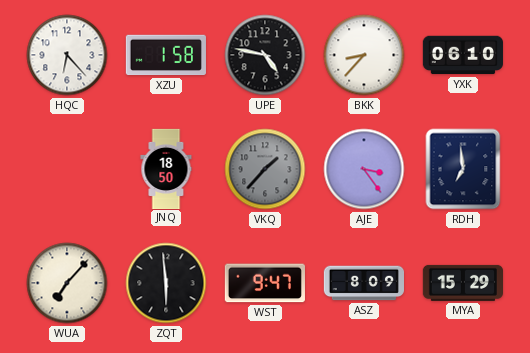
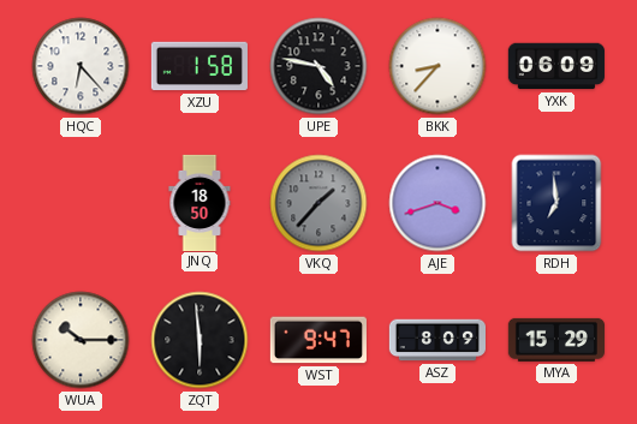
YXK: 06:10 -> 06:09 (556, 66)
AJE: 3:24 -> 3:42 (437, 203)
WUA: 7:07 -> 10:15 (81, 340)
